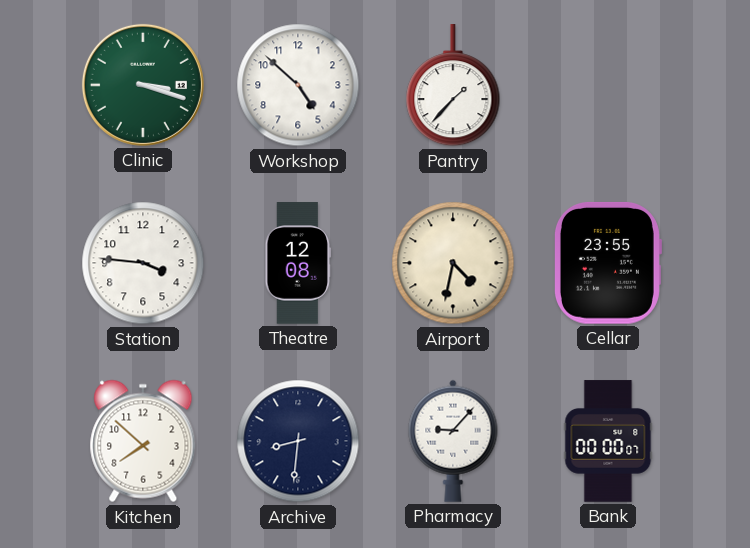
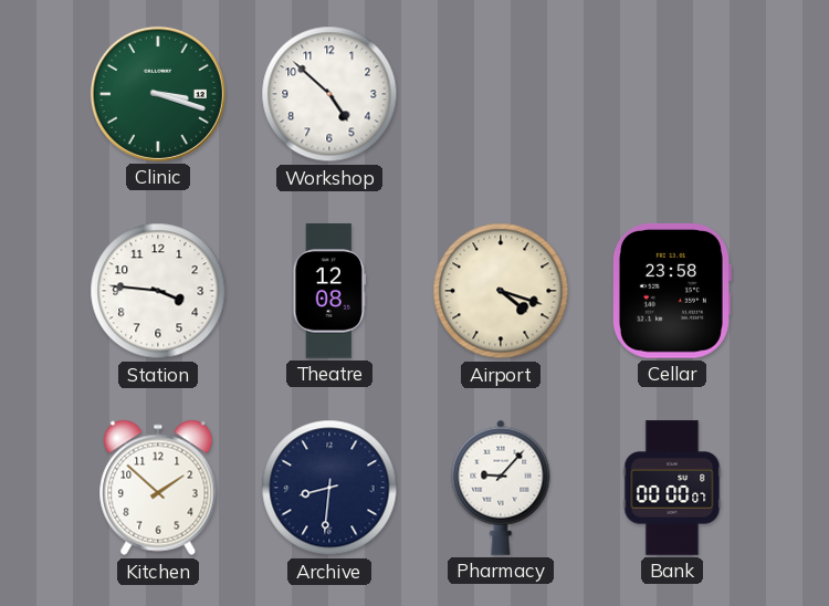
Pantry: 1:37 -> none (453, 86)
Airport: 4:32 -> 4:18 (501, 291)
Cellar: 23:55 -> 23:58 (671, 291)
Kitchen: 7:52 -> 1:52 (158, 488)
